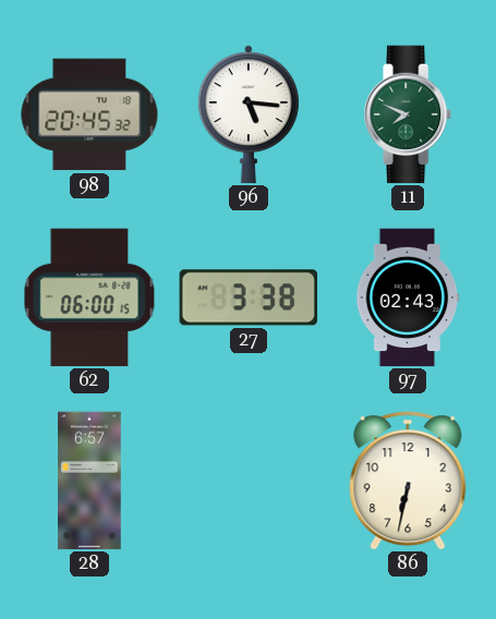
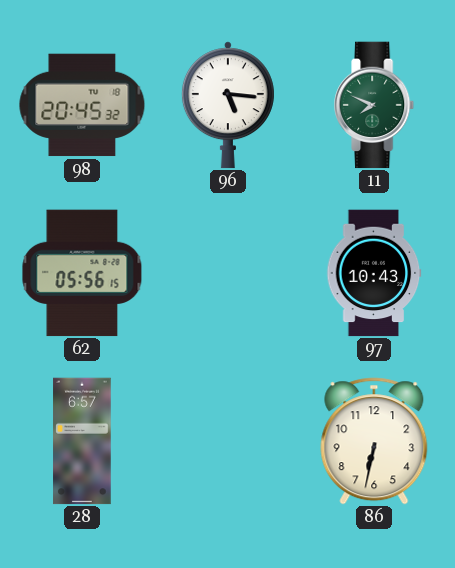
62: 06:00 -> 05:56 (82, 273)
27: 3:38 -> none (247, 298)
97: 02:43 -> 10:43 (374, 273)
